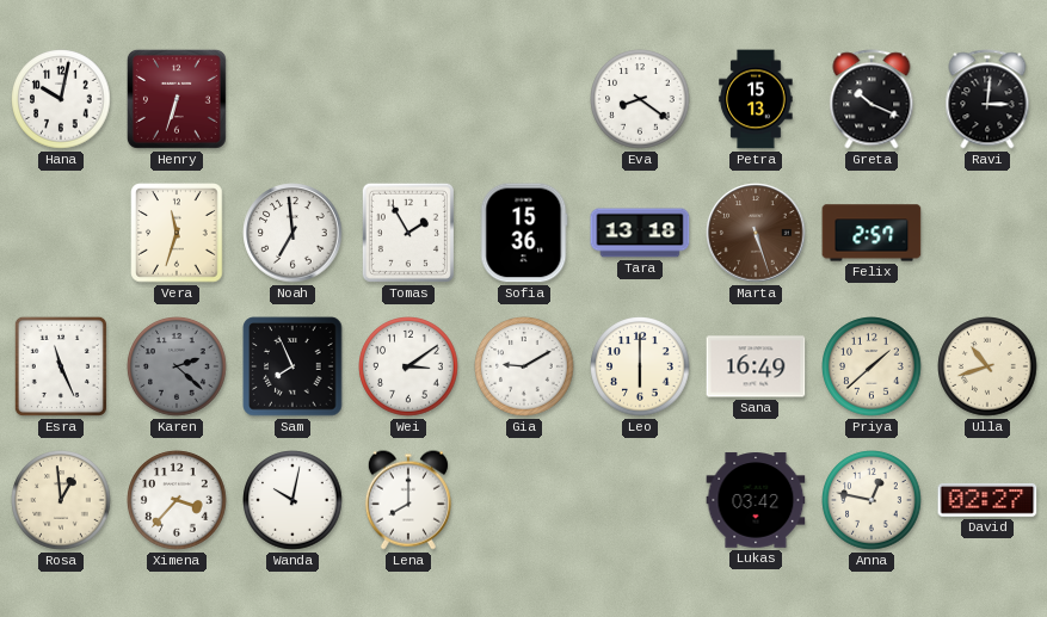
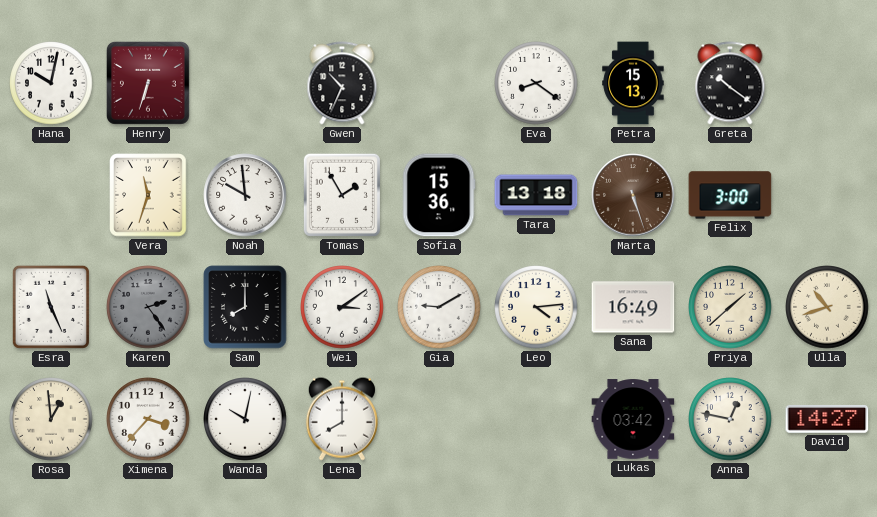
Gwen: none -> 10:34 (342, 83)
Greta: 10:19 -> 10:21 (730, 83)
Ravi: 3:01 -> none (987, 99)
Noah: 6:59 -> 9:59 (245, 195)
Felix: 2:57 -> 3:00 (730, 195)
Karen: 2:22 -> 2:24 (148, 307)
Sam: 7:56 -> 8:00 (245, 307)
Leo: 6:00 -> 4:14 (536, 307)
David: 02:27 -> 14:27 (827, 420)
